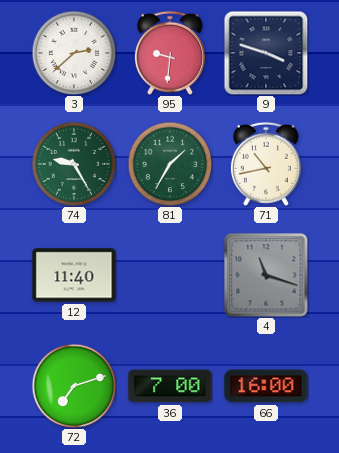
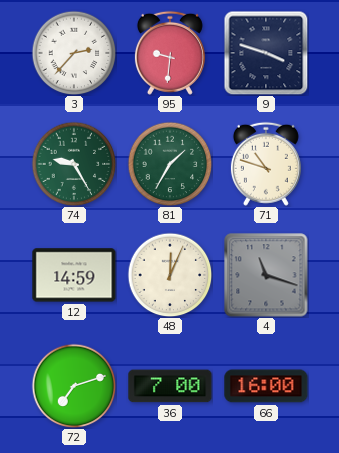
3: 2:38 -> 2:37 (74, 53)
71: 10:43 -> 10:48 (266, 164)
12: 11:40 -> 14:59 (74, 275)
48: none -> 12:04 (170, 275)
